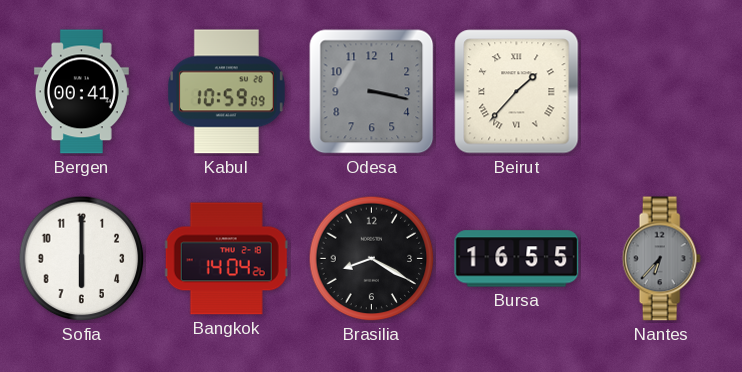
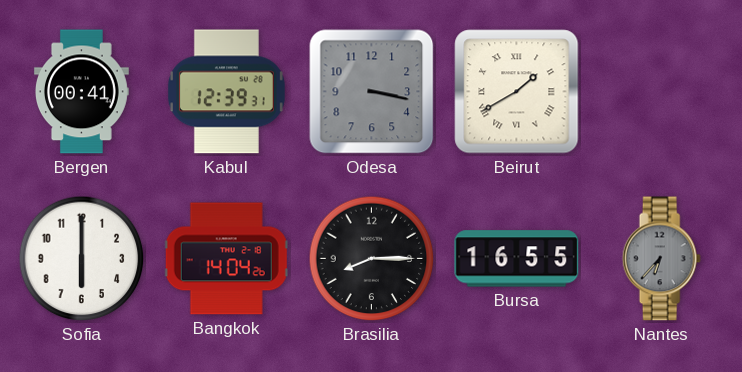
Kabul: 10:59 -> 12:39 (226, 92)
Beirut: 1:37 -> 1:40 (517, 92)
Brasilia: 8:20 -> 8:15 (372, 259)
